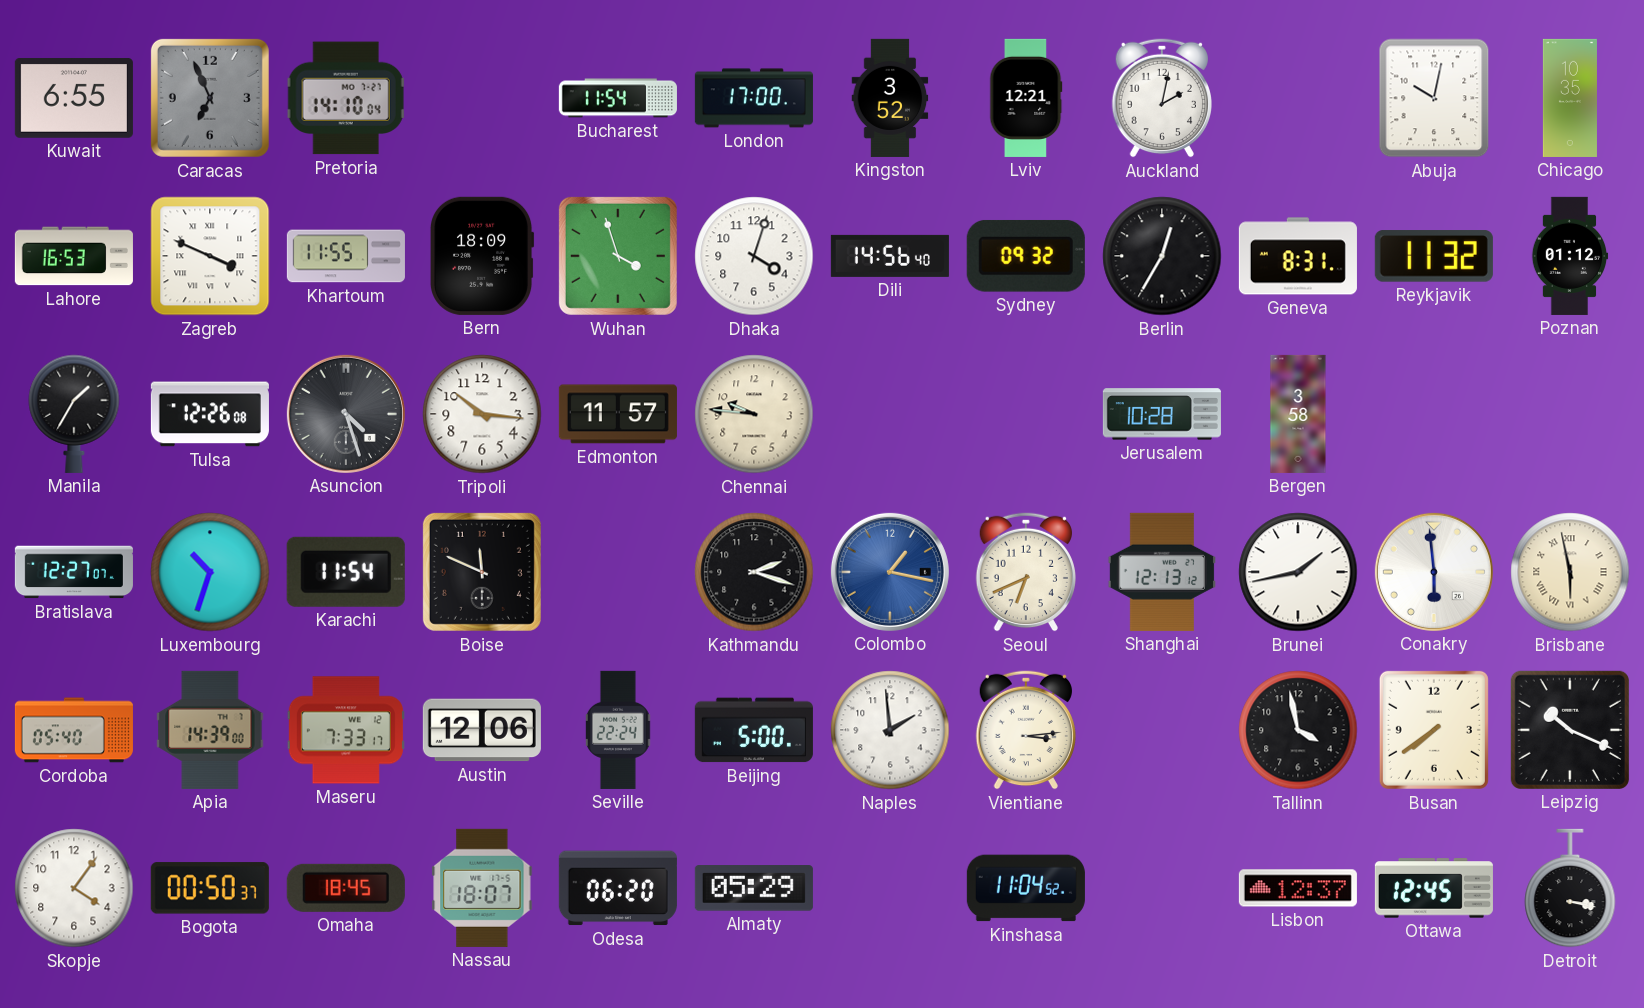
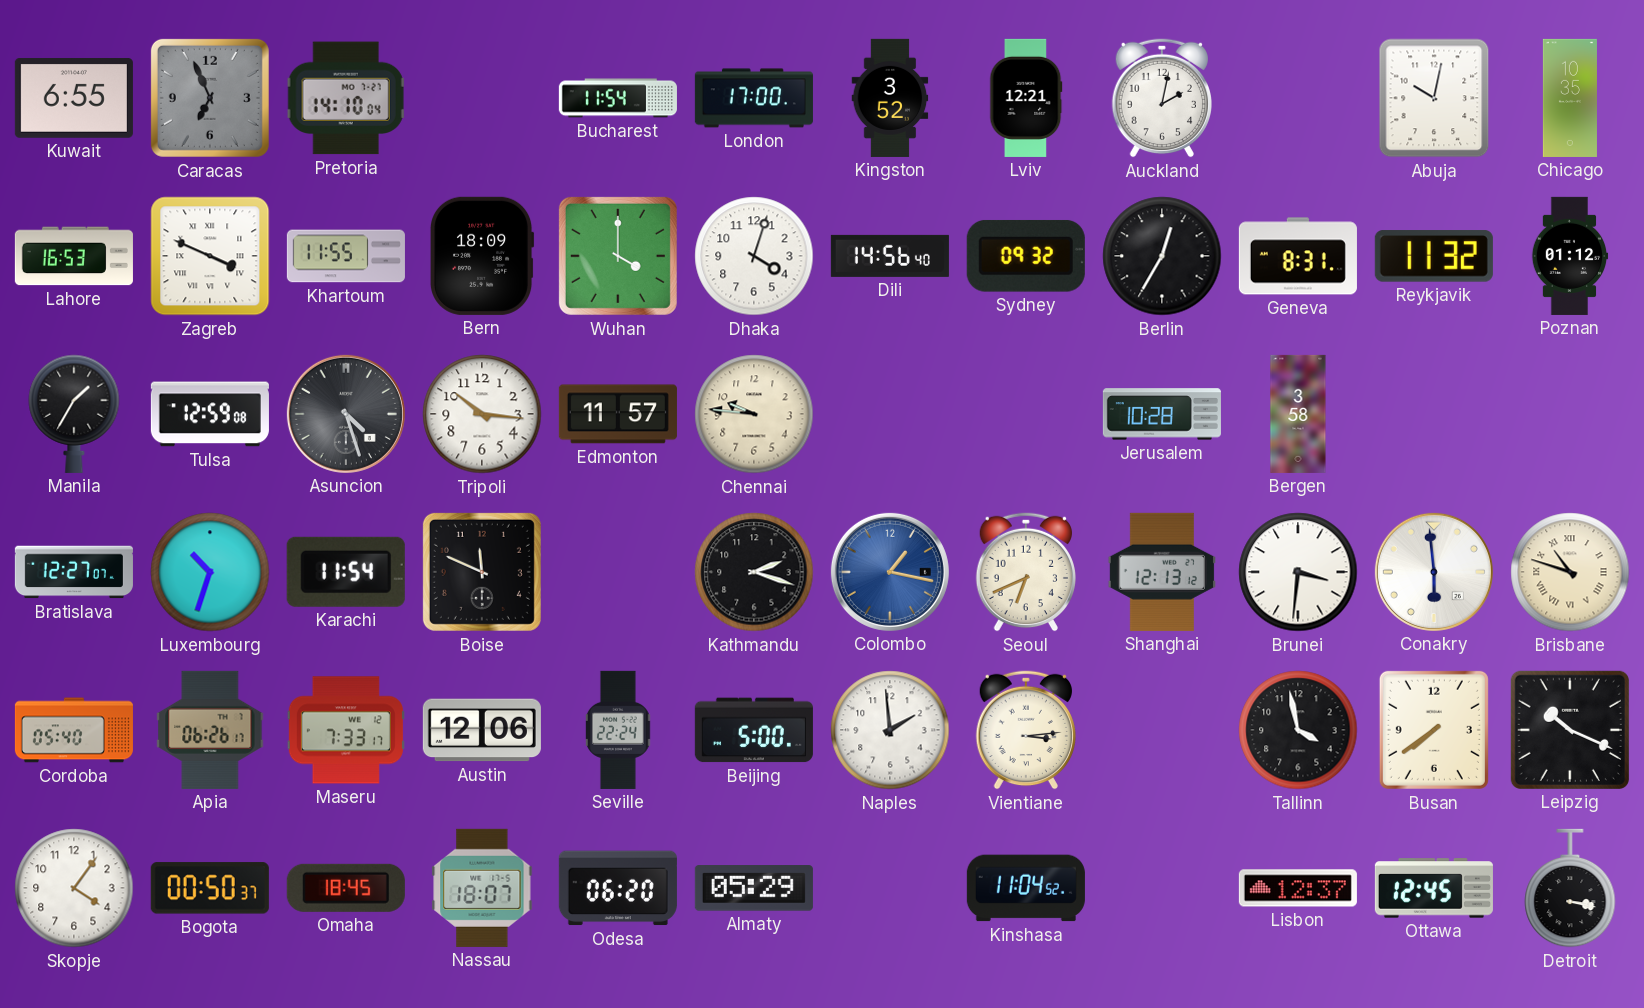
Wuhan: 3:57 -> 4:00 (618, 256)
Tulsa: 12:26 -> 12:59 (210, 414)
Brunei: 1:43 -> 3:31 (1298, 572)
Brisbane: 5:58 -> 10:48 (1570, 572)
Apia: 14:39 -> 06:26 (210, 730)
